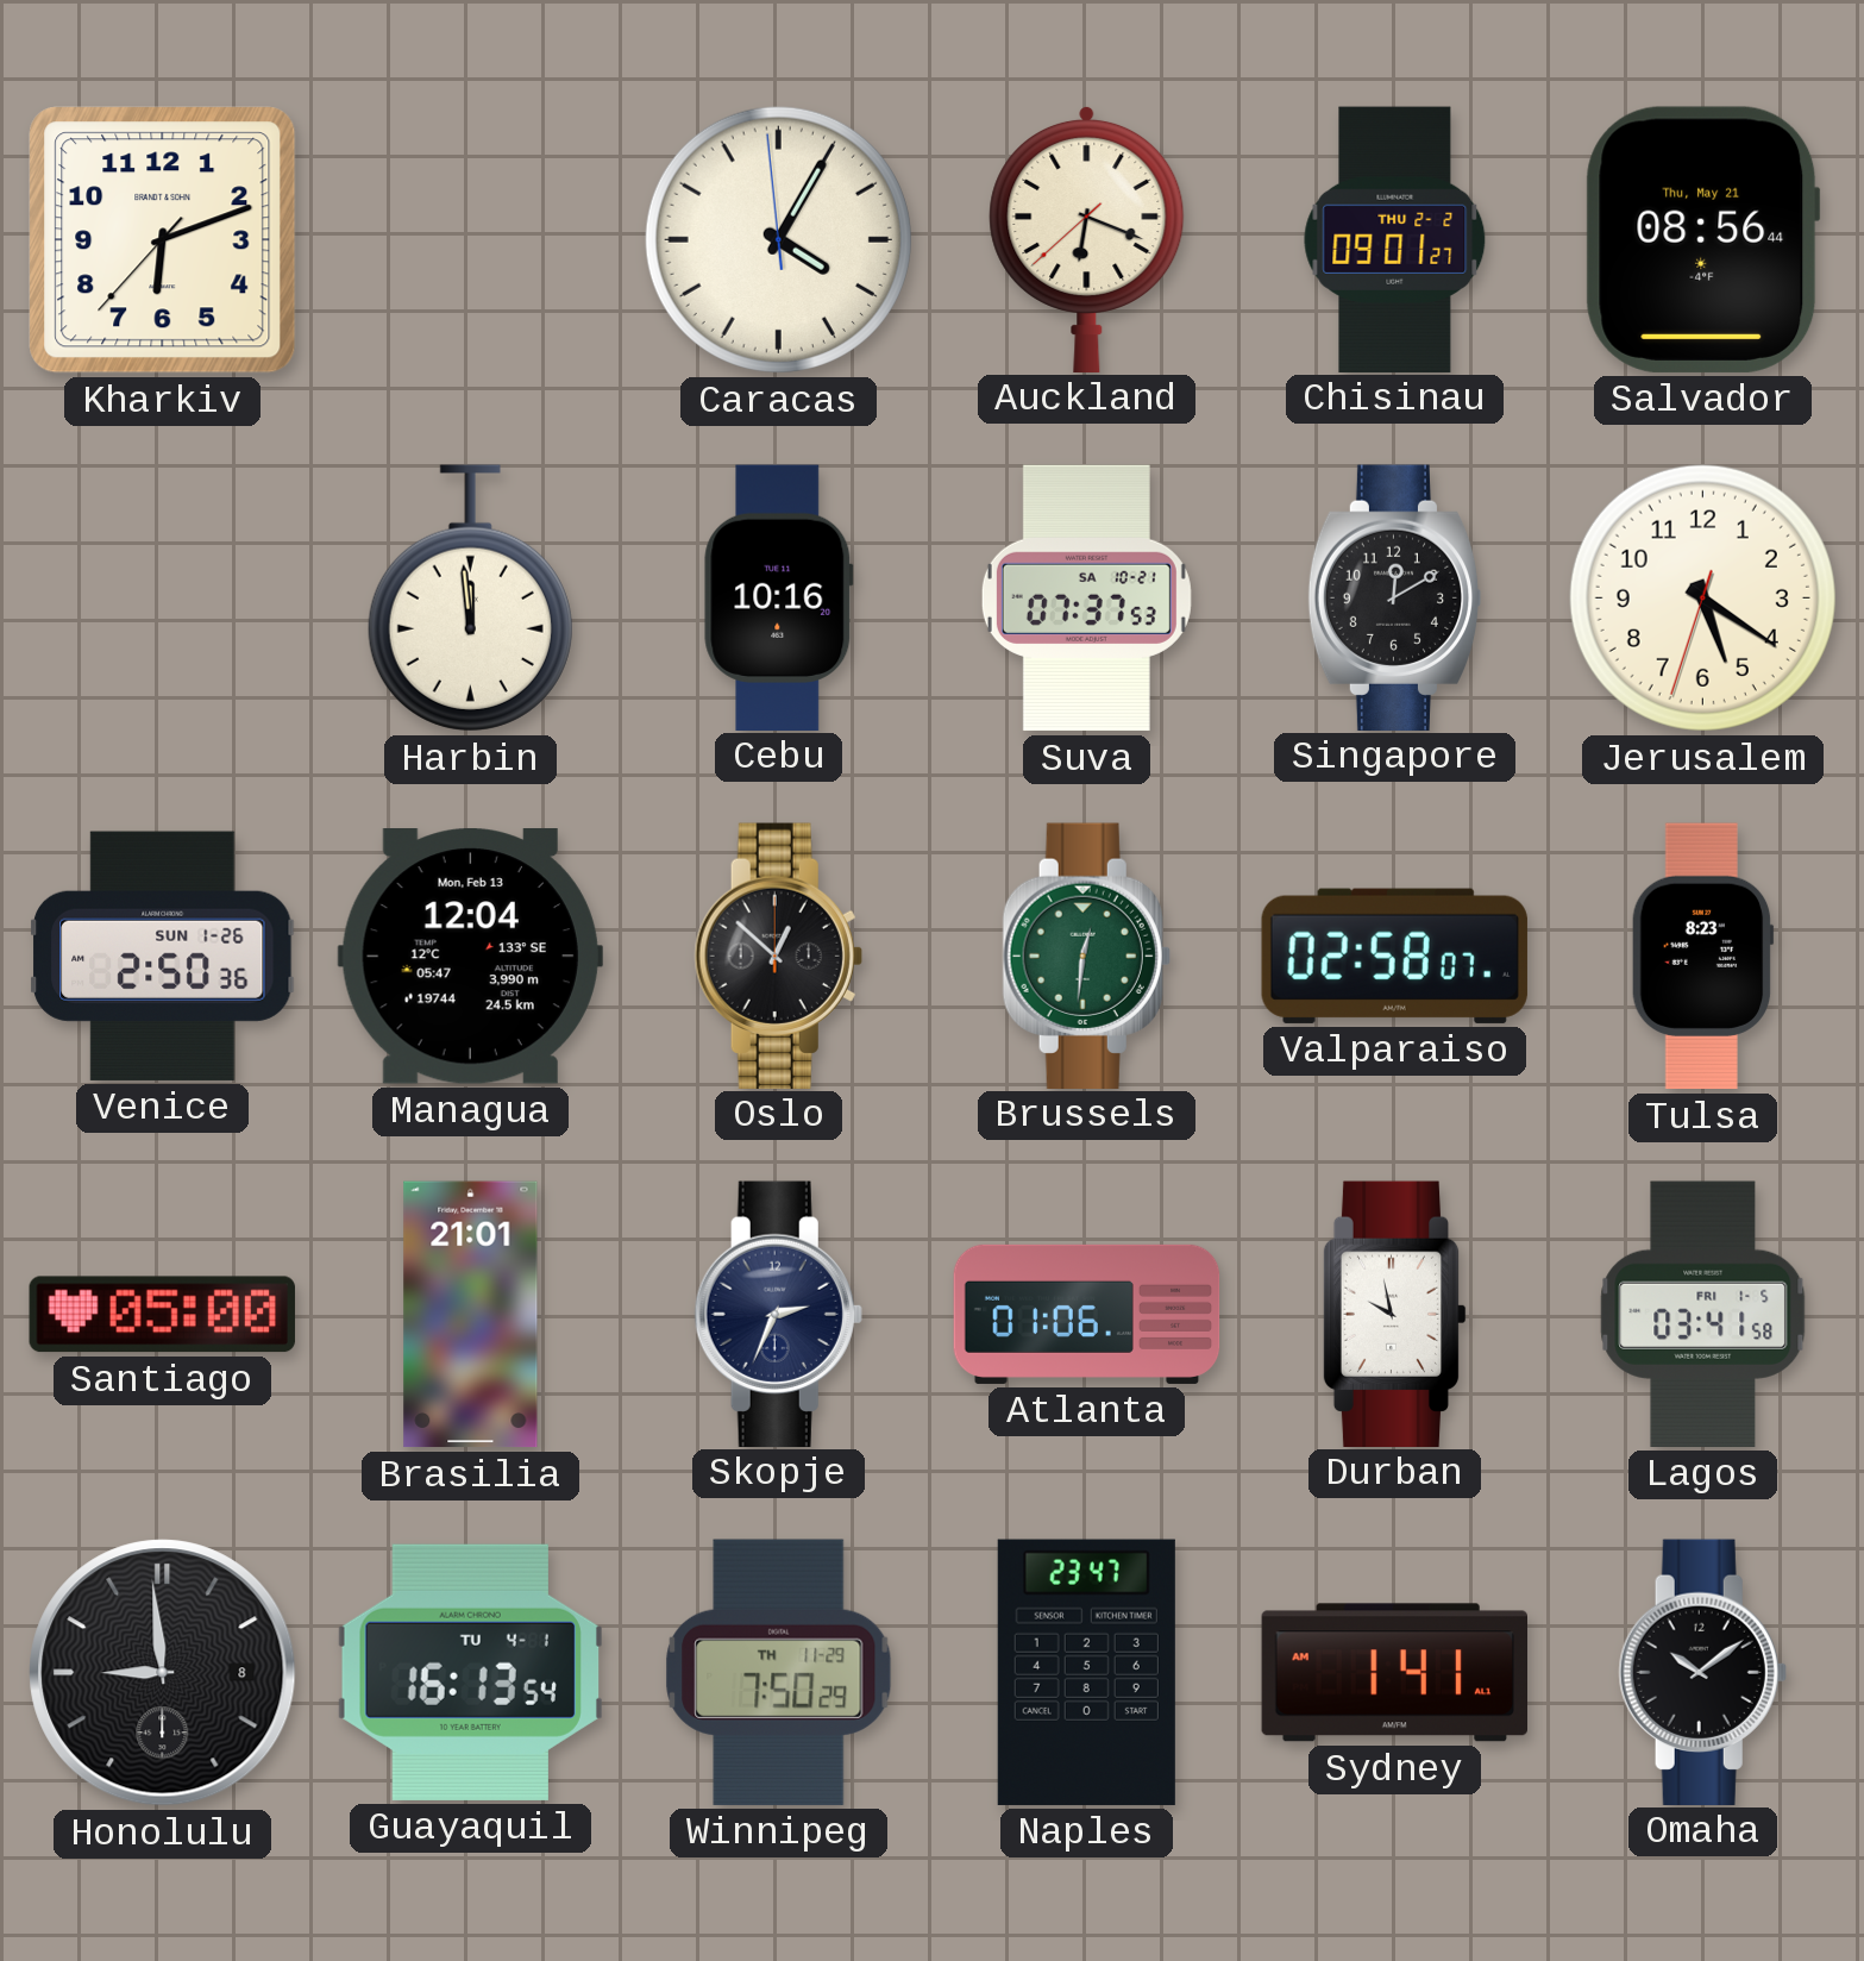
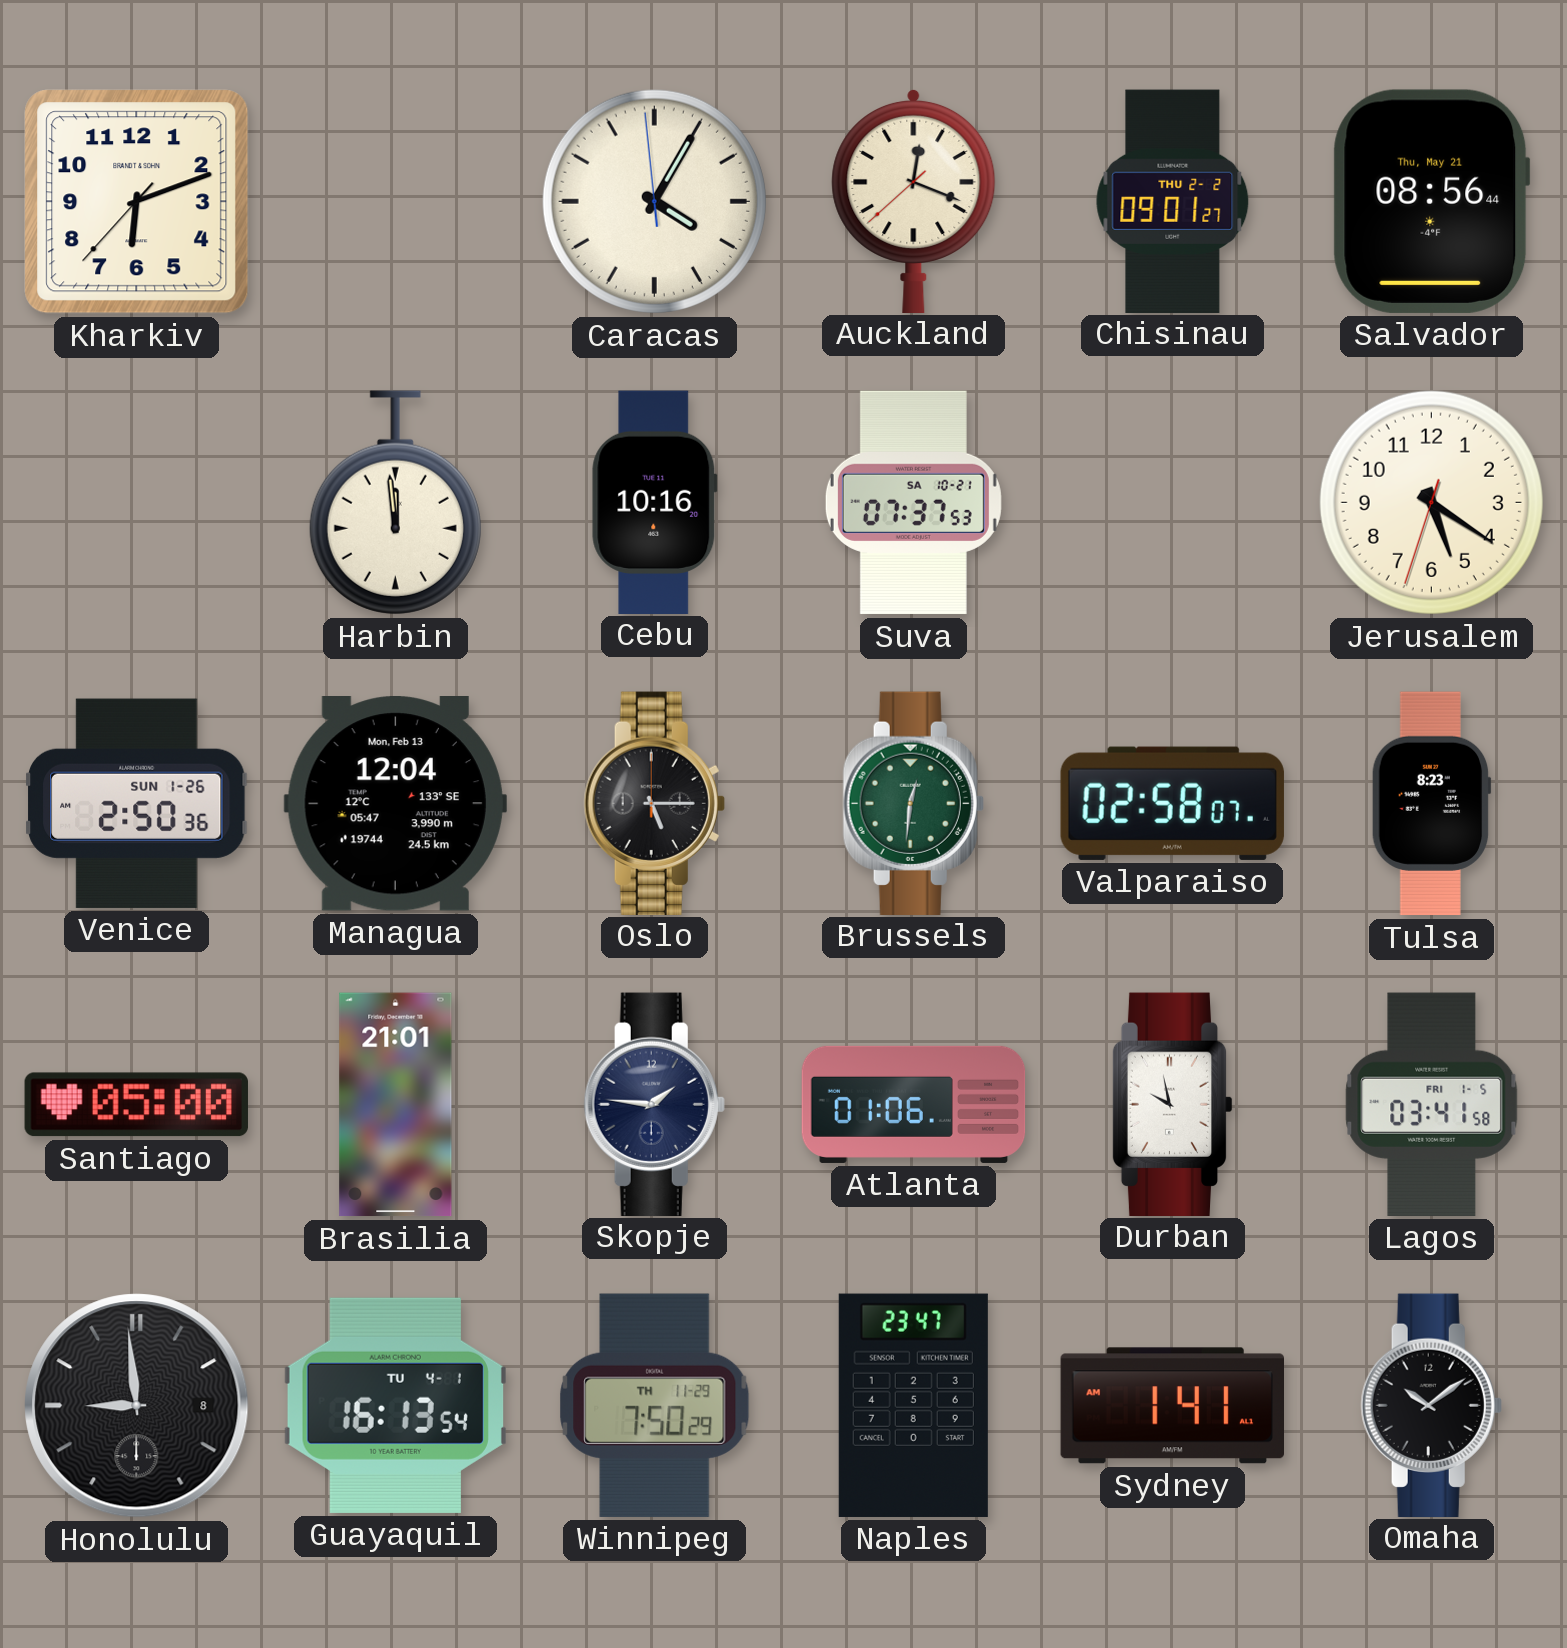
Auckland: 6:18 -> 12:18 (914, 200)
Singapore: 12:10 -> none (1395, 597)
Oslo: 12:52 -> 5:15 (654, 803)
Skopje: 2:34 -> 1:46 (654, 1104)
